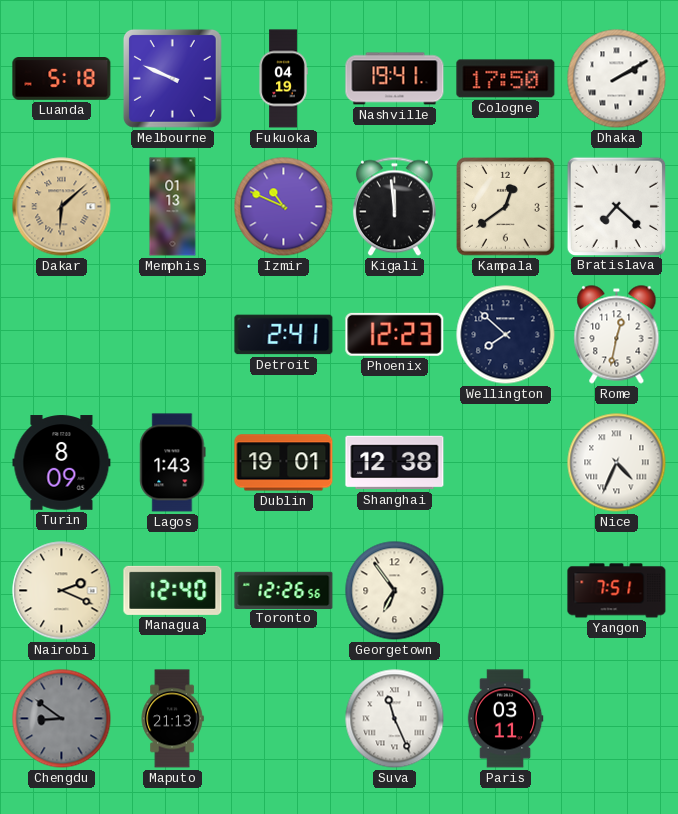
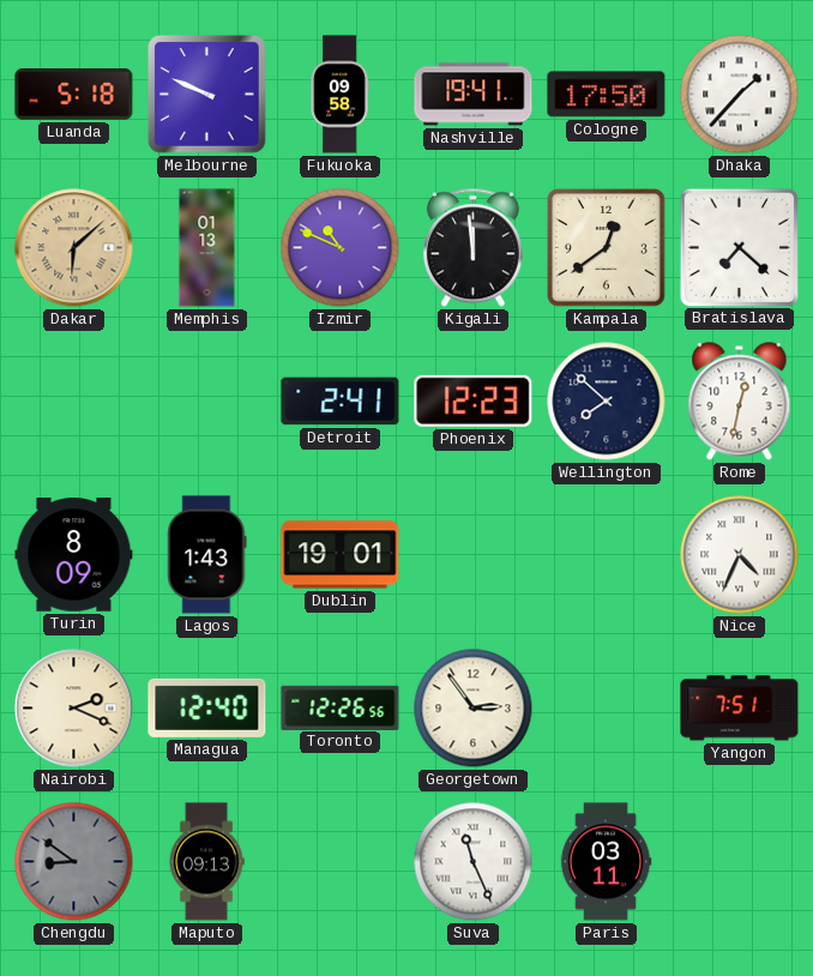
Fukuoka: 04:19 -> 09:58 (339, 95)
Dhaka: 2:10 -> 1:37 (740, 95)
Shanghai: 12:38 -> none (395, 463)
Georgetown: 6:54 -> 2:54 (474, 709)
Maputo: 21:13 -> 09:13 (206, 862)
